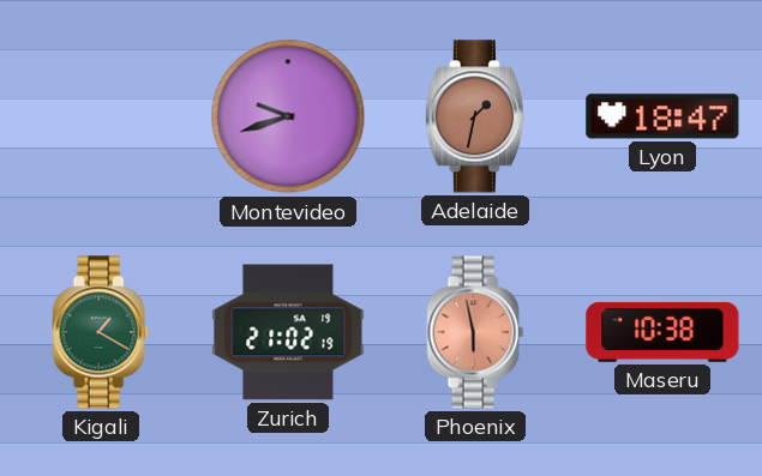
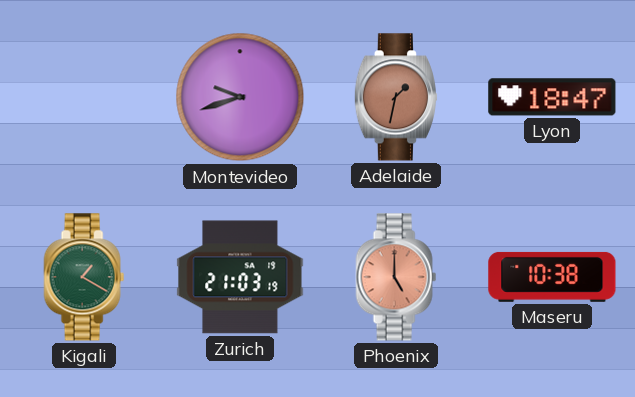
Zurich: 21:02 -> 21:03 (240, 277)
Phoenix: 5:58 -> 5:00 (396, 277)
